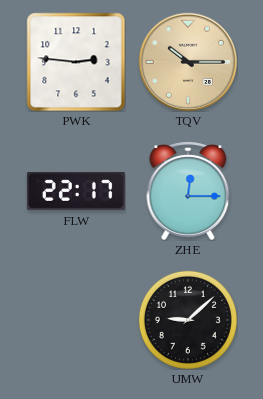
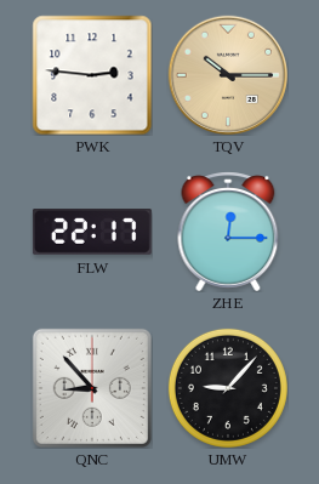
QNC: none -> 8:53 (92, 388)
UMW: 9:08 -> 9:07 (228, 388)
